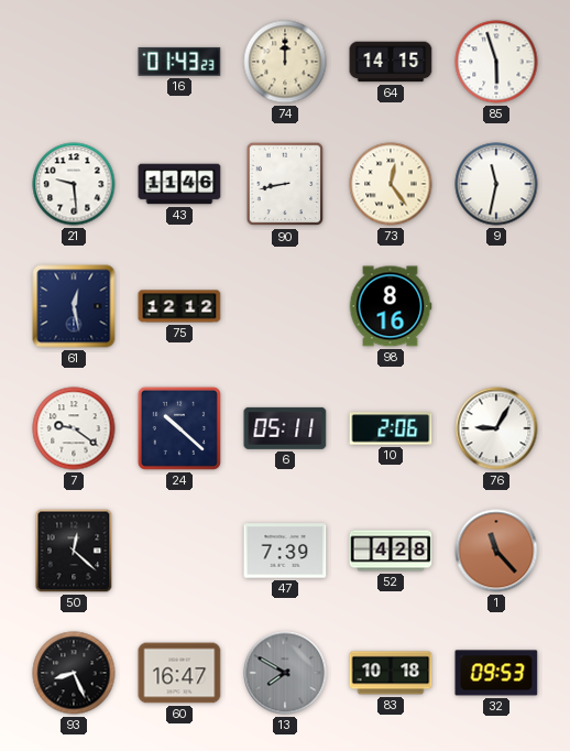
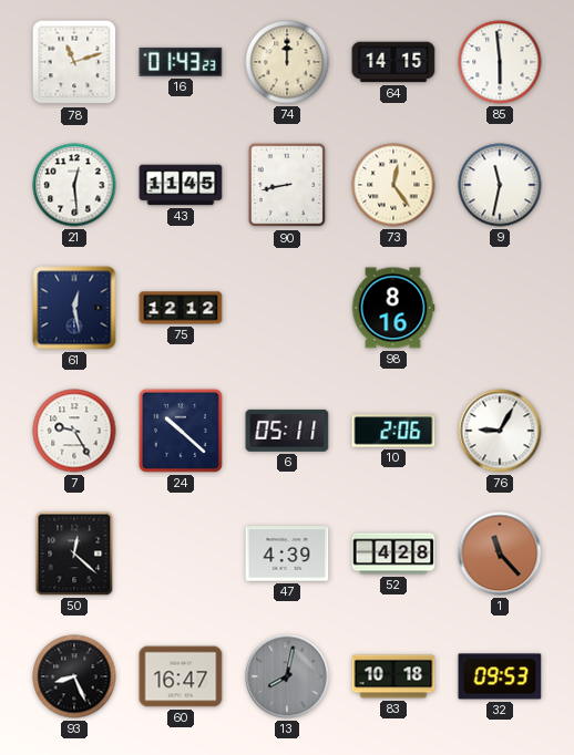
78: none -> 11:12 (74, 62)
85: 5:57 -> 5:59 (500, 62)
21: 9:29 -> 12:29 (74, 185)
43: 11:46 -> 11:45 (181, 185)
7: 9:21 -> 9:25 (74, 431)
47: 7:39 -> 4:39 (287, 554)
13: 7:50 -> 8:02 (287, 676)
